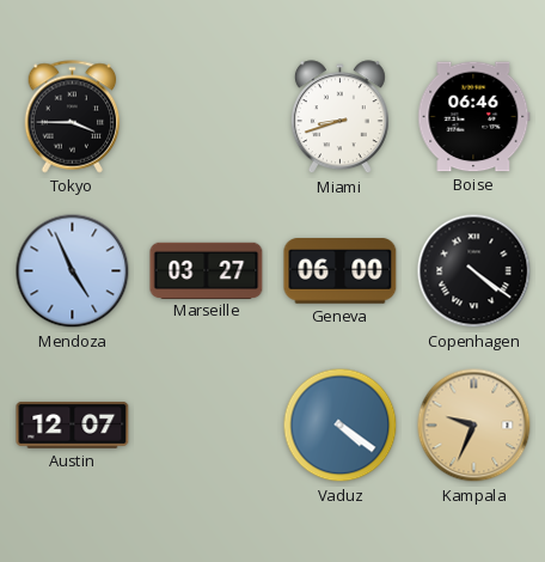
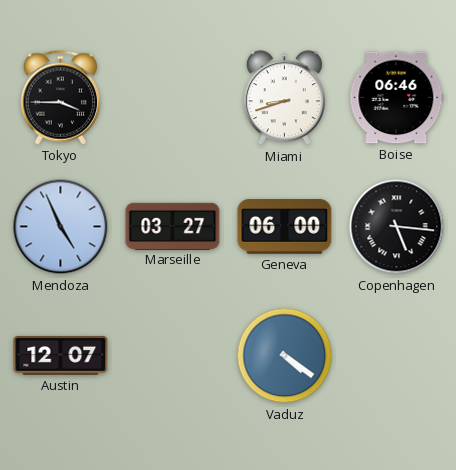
Copenhagen: 4:21 -> 5:16 (397, 227)
Kampala: 9:34 -> none (474, 426)
